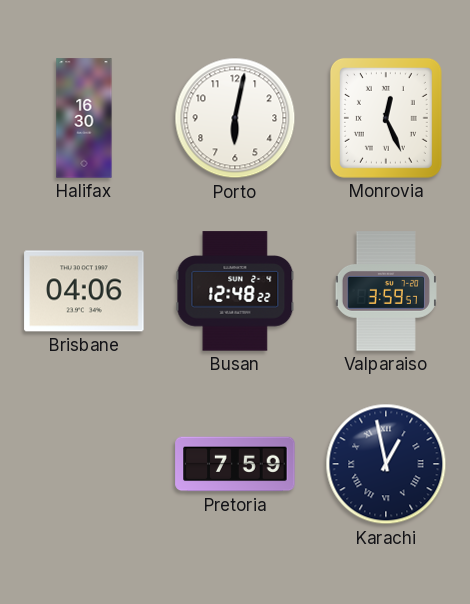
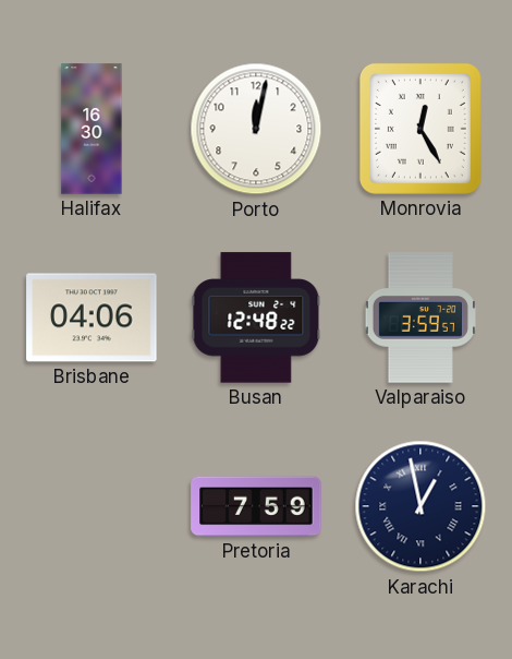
Porto: 6:02 -> 12:02 (256, 129)
Monrovia: 12:26 -> 12:25 (420, 129)
